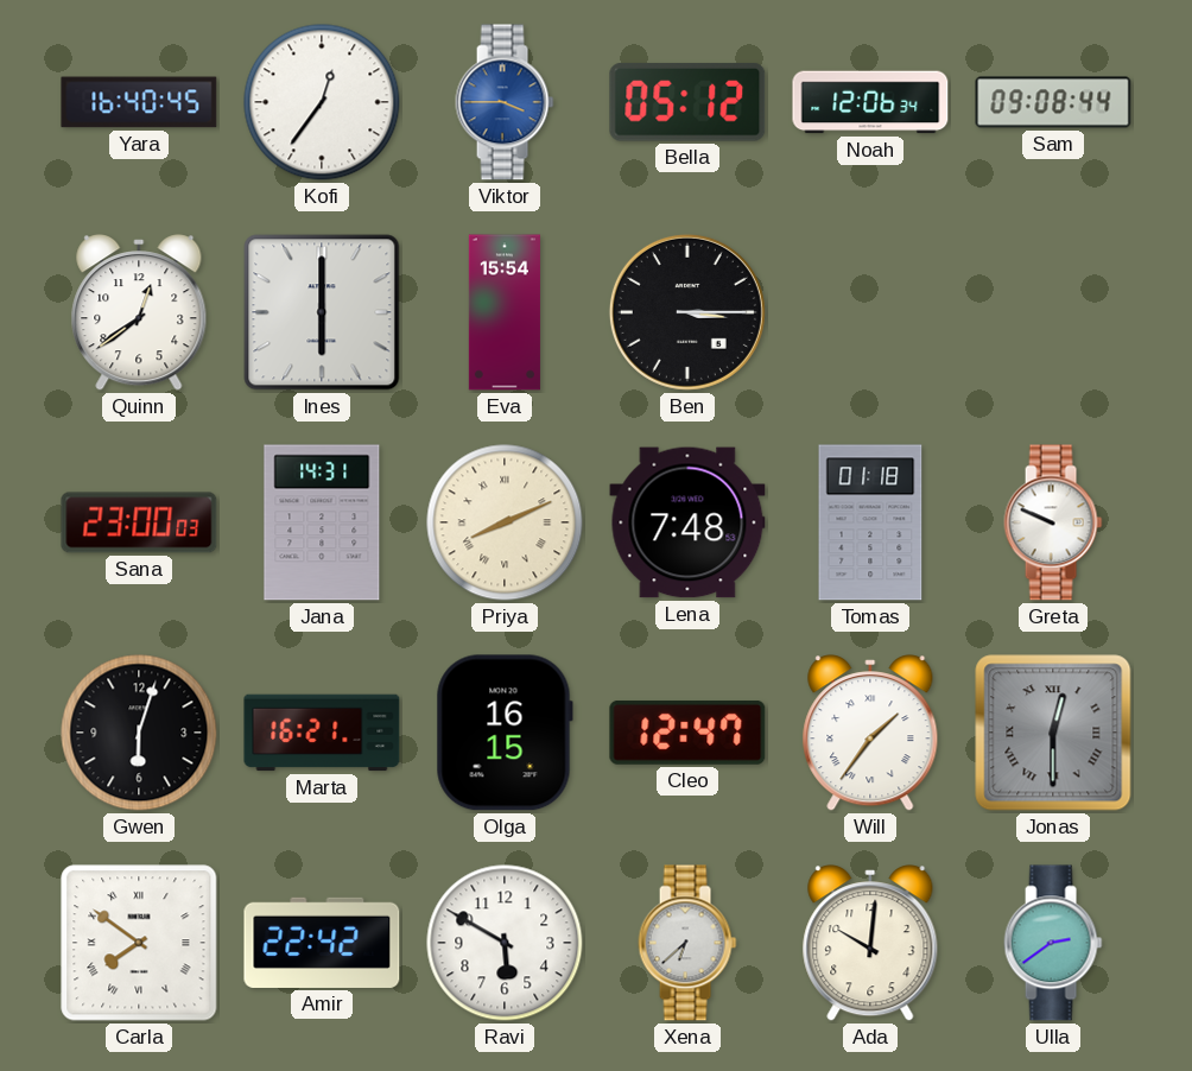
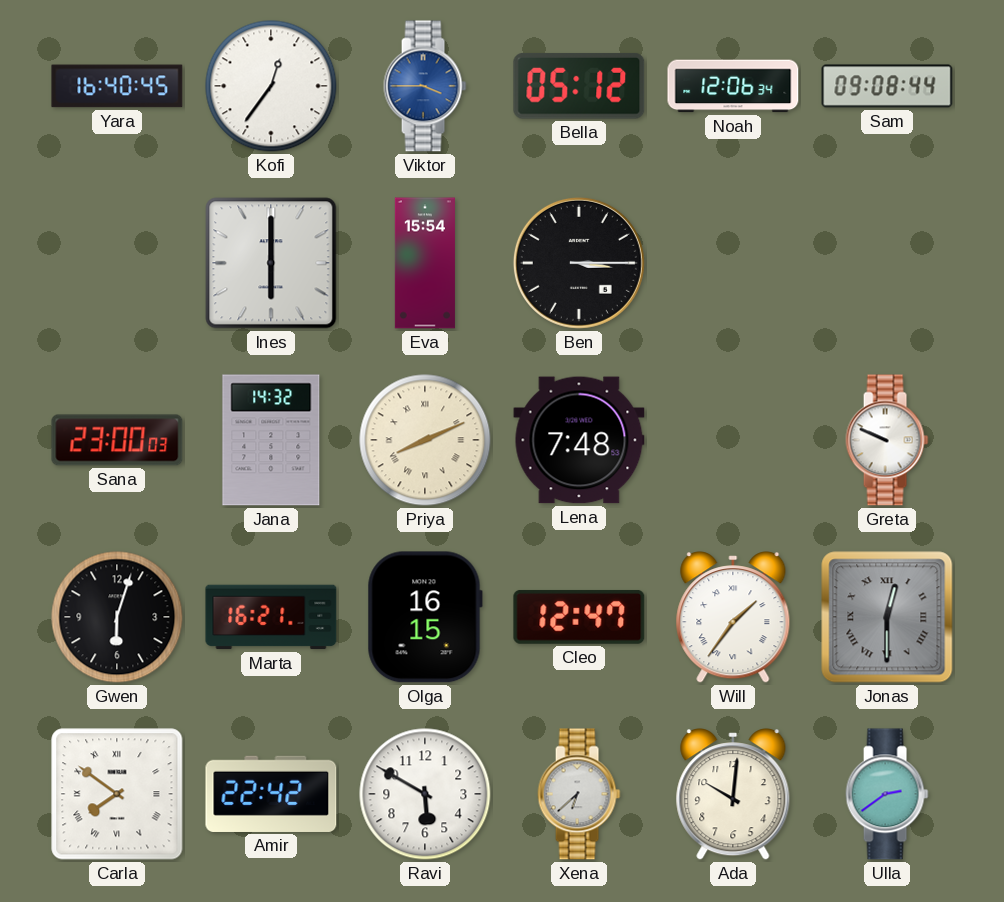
Quinn: 12:39 -> none (139, 312)
Jana: 14:31 -> 14:32 (271, 440)
Tomas: 01:18 -> none (870, 522)
